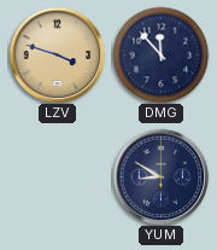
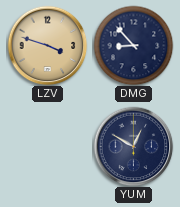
DMG: 11:53 -> 8:53 (133, 45)
YUM: 8:50 -> 12:50 (133, 146)
